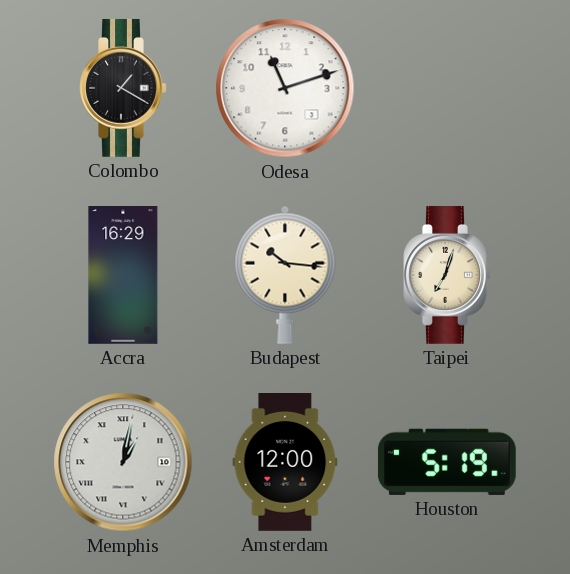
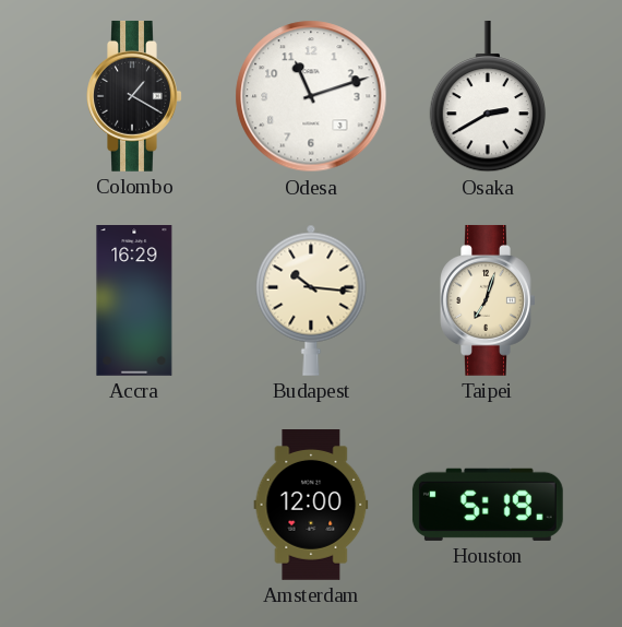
Osaka: none -> 2:40 (487, 96)
Memphis: 1:02 -> none (123, 462)
